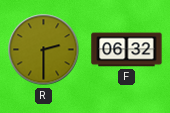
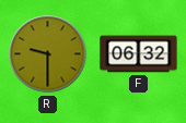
R: 2:30 -> 9:30 (48, 54)
